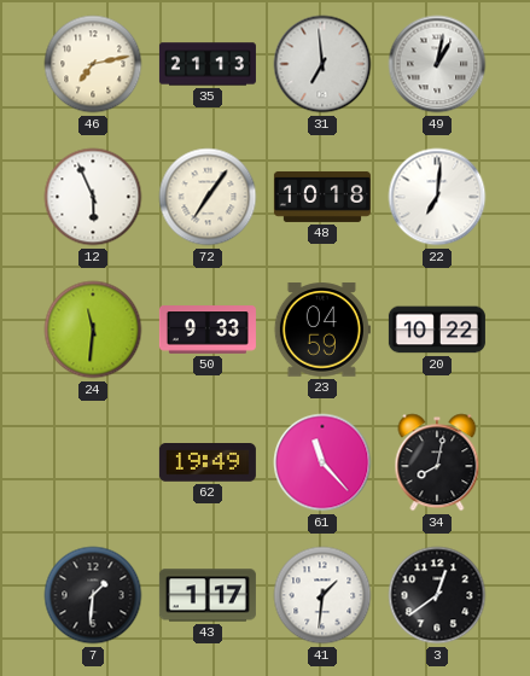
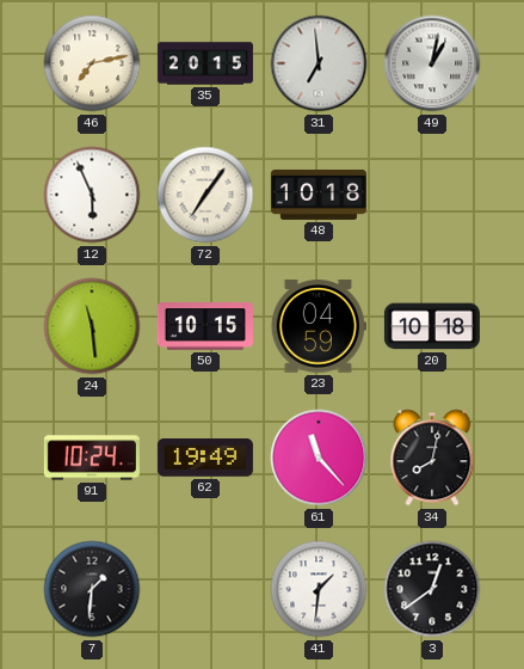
35: 21:13 -> 20:15 (205, 63)
22: 7:01 -> none (437, 197)
24: 11:31 -> 11:29 (92, 326)
50: 9:33 -> 10:15 (205, 326)
20: 10:22 -> 10:18 (432, 326)
91: none -> 10:24 (92, 458)
43: 1:17 -> none (208, 595)
